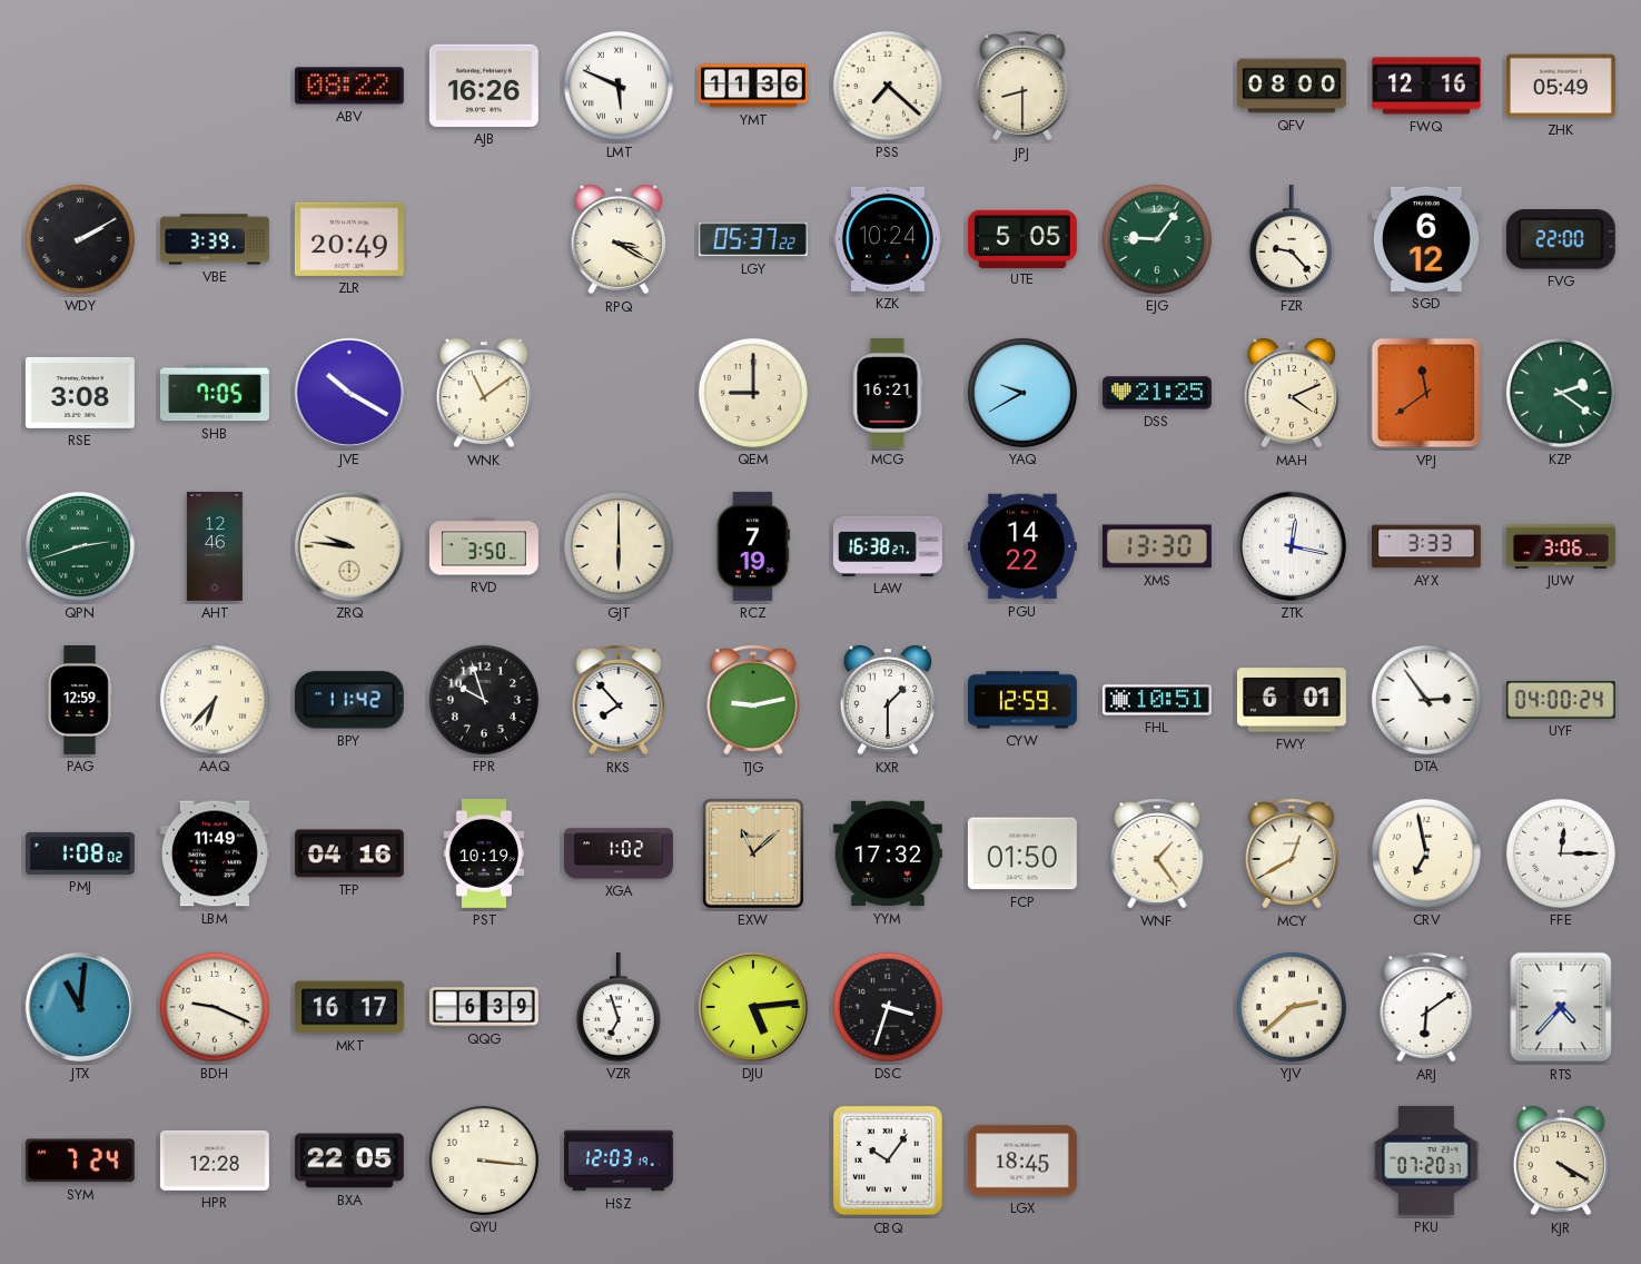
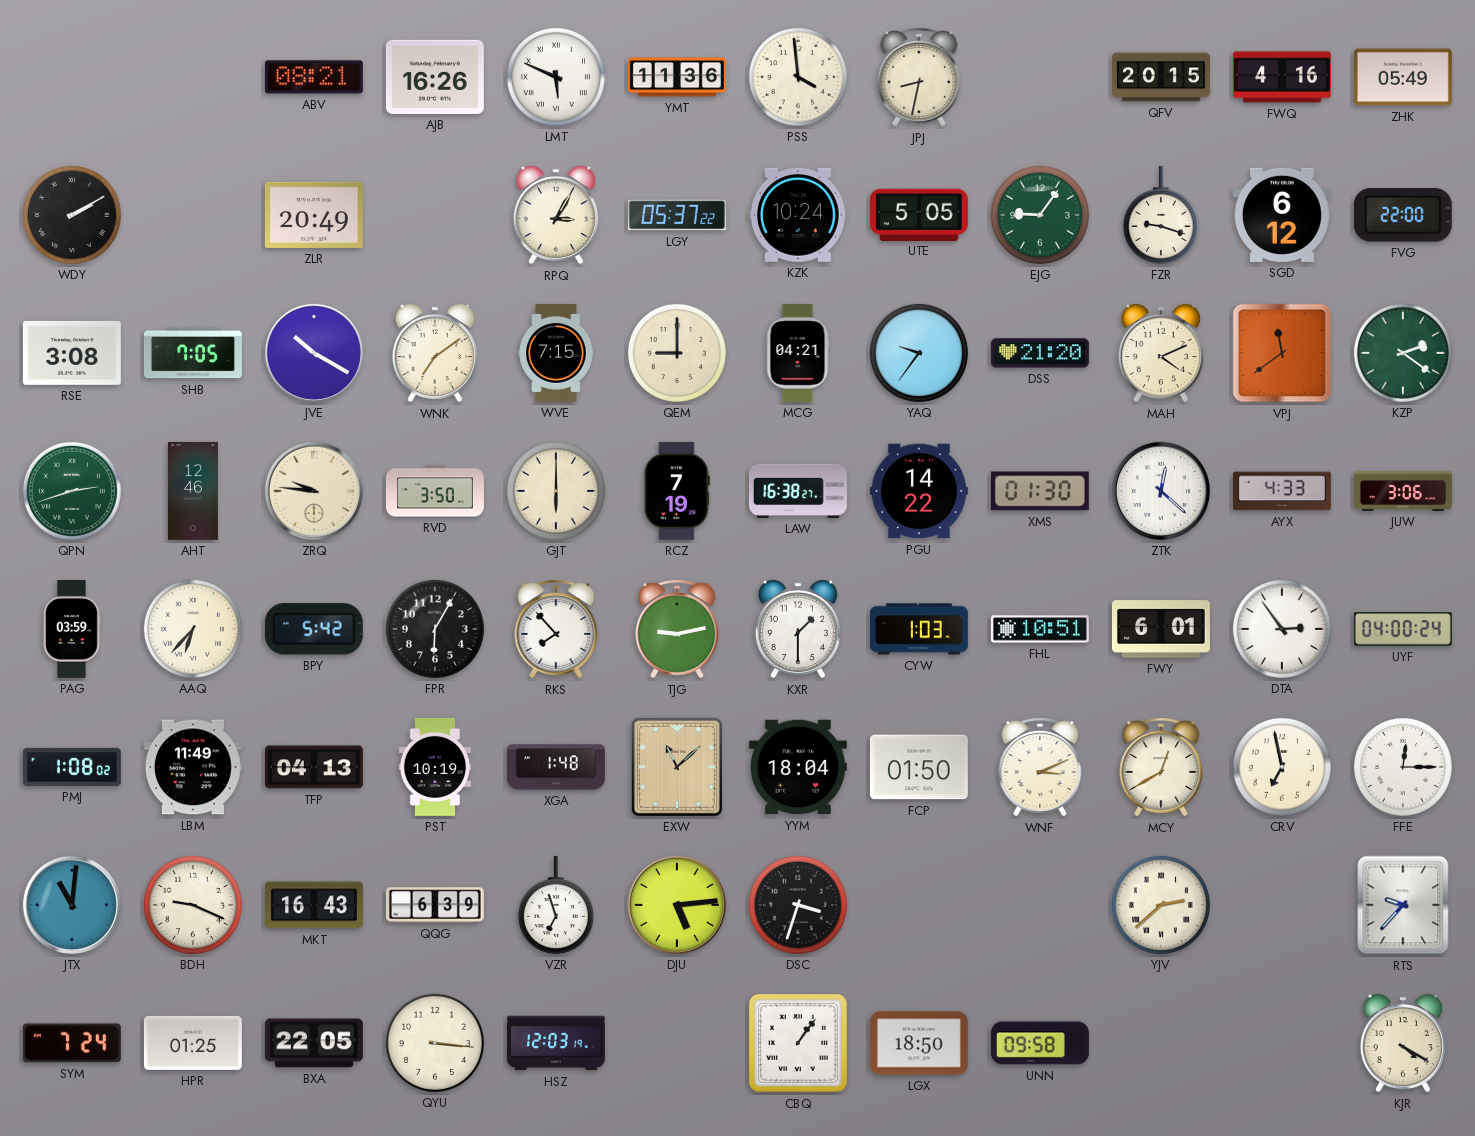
ABV: 08:22 -> 08:21 (314, 77)
PSS: 7:22 -> 3:59 (798, 77)
JPJ: 8:30 -> 8:32 (919, 77)
QFV: 08:00 -> 20:15 (1161, 77)
FWQ: 12:16 -> 4:16 (1282, 77)
VBE: 3:39 -> none (215, 239)
RPQ: 3:20 -> 3:05 (556, 215)
FZR: 9:23 -> 9:18 (1161, 215)
WNK: 11:09 -> 7:09 (435, 353)
WVE: none -> 7:15 (556, 353)
MCG: 16:21 -> 04:21 (798, 353)
YAQ: 9:40 -> 9:36 (919, 353)
DSS: 21:25 -> 21:20 (1040, 353)
XMS: 13:30 -> 01:30 (1040, 491)
ZTK: 12:17 -> 12:22 (1161, 491)
AYX: 3:33 -> 4:33 (1282, 491)
PAG: 12:59 -> 03:59 (72, 629)
BPY: 11:42 -> 5:42 (314, 629)
FPR: 9:57 -> 6:05 (435, 629)
CYW: 12:59 -> 1:03 (919, 629)
TFP: 04:16 -> 04:13 (314, 767)
XGA: 1:02 -> 1:48 (556, 767)
YYM: 17:32 -> 18:04 (798, 767)
WNF: 1:24 -> 3:11 (1040, 767)
MKT: 16:17 -> 16:43 (314, 905)
ARJ: 6:09 -> none (1426, 1007)
RTS: 4:37 -> 9:37 (1403, 905)
HPR: 12:28 -> 01:25 (193, 1043)
CBQ: 10:06 -> 1:06 (798, 1043)
LGX: 18:45 -> 18:50 (919, 1043)
UNN: none -> 09:58 (1040, 1043)
PKU: 07:20 -> none (1426, 1161)
